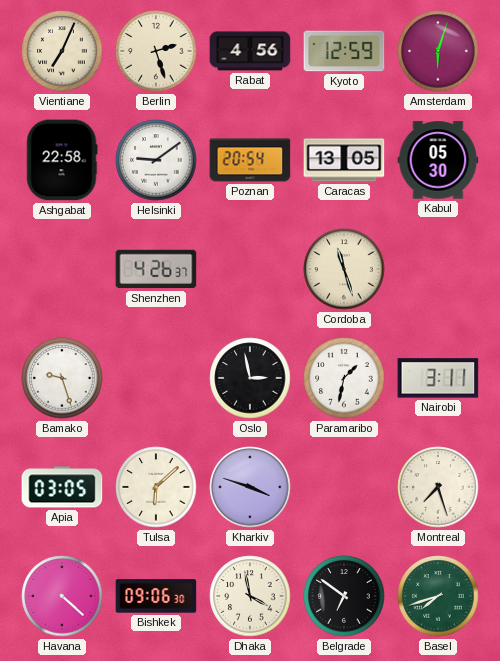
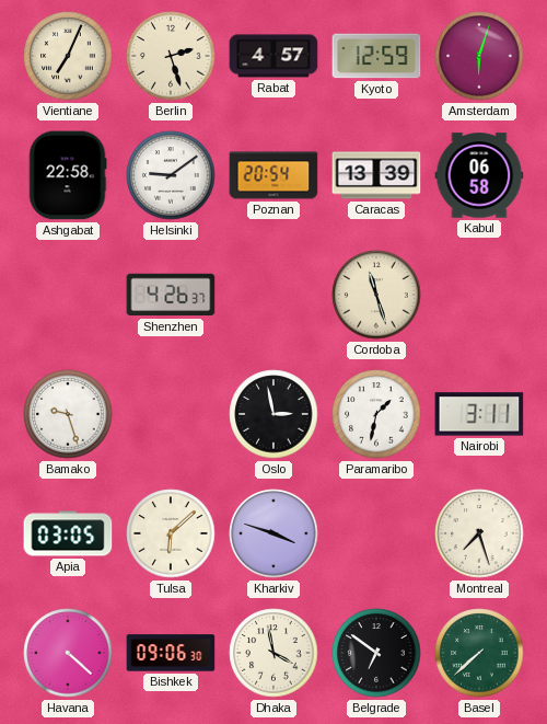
Rabat: 4:56 -> 4:57 (273, 56)
Caracas: 13:05 -> 13:39 (376, 175)
Kabul: 05:30 -> 06:58 (479, 175)
Basel: 7:42 -> 7:38 (479, 653)
